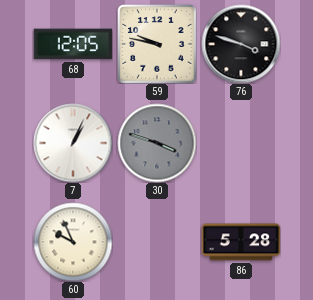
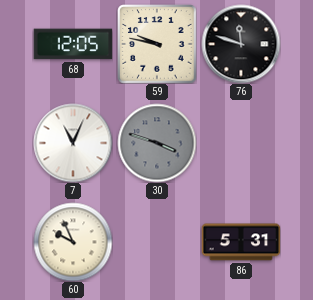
76: 3:48 -> 11:48 (241, 44)
7: 1:04 -> 11:04 (73, 143)
86: 5:28 -> 5:31 (241, 242)
